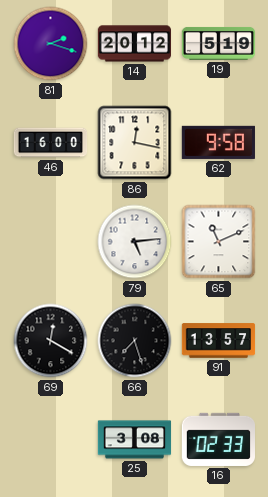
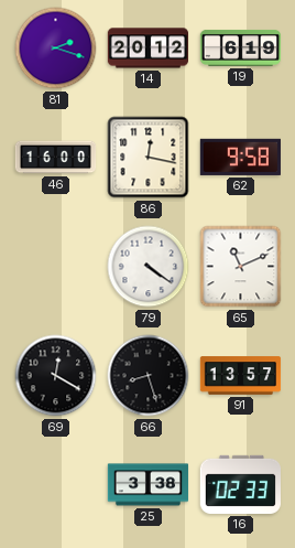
19: 5:19 -> 6:19 (241, 47)
79: 5:14 -> 4:21 (149, 267)
66: 7:27 -> 8:27 (149, 376)
25: 3:08 -> 3:38 (149, 485)
